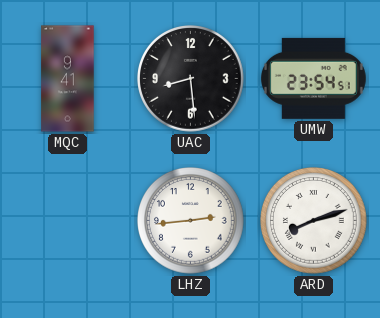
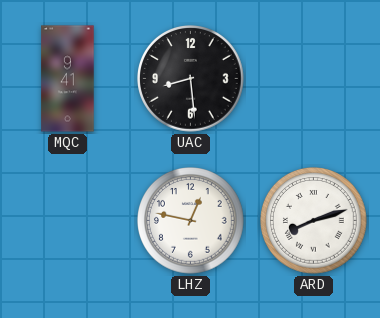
UMW: 23:54 -> none (313, 78)
LHZ: 2:44 -> 12:47 (191, 221)
